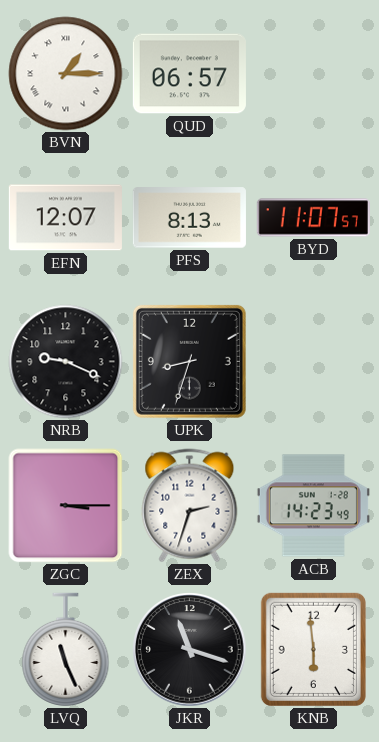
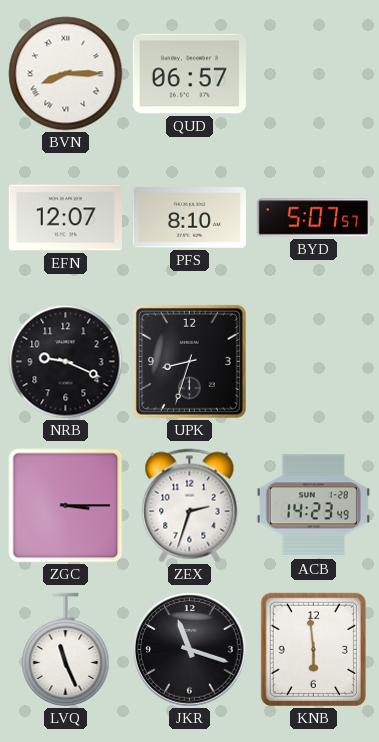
BVN: 1:15 -> 8:15 (66, 74)
PFS: 8:13 -> 8:10 (189, 218)
BYD: 11:07 -> 5:07 (313, 218)
